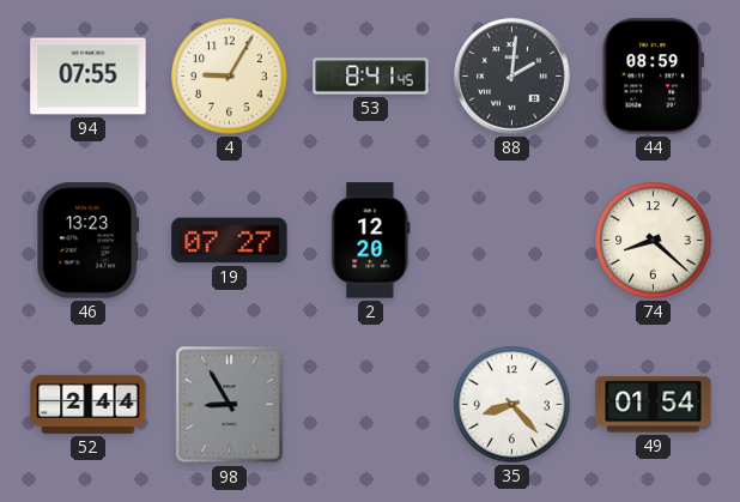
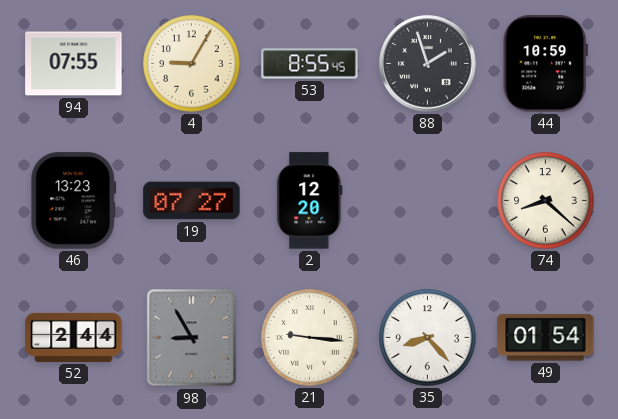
53: 8:41 -> 8:55 (310, 64)
88: 2:01 -> 1:57 (428, 64)
44: 08:59 -> 10:59 (545, 64)
21: none -> 9:16 (310, 338)
